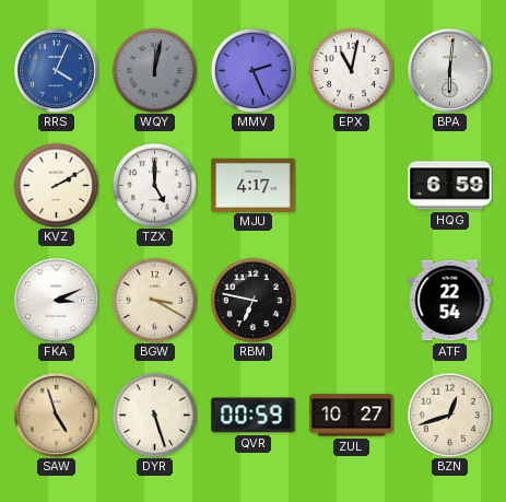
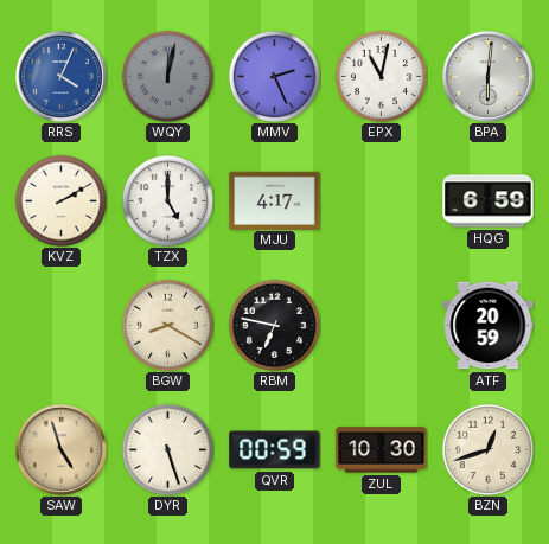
FKA: 3:11 -> none (56, 300)
BGW: 3:20 -> 8:20 (167, 325)
ATF: 22:54 -> 20:59 (489, 326)
ZUL: 10:27 -> 10:30 (382, 450)
